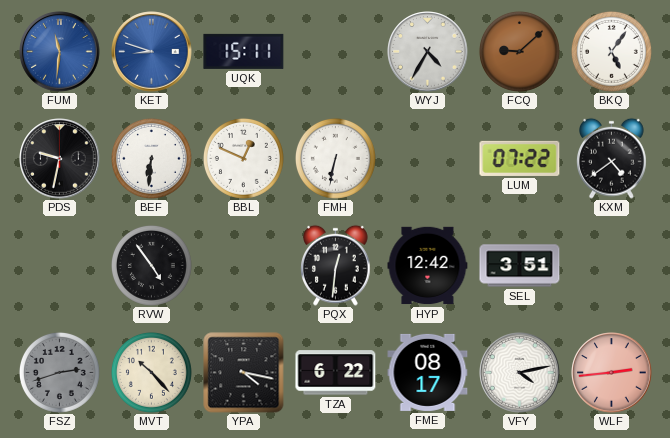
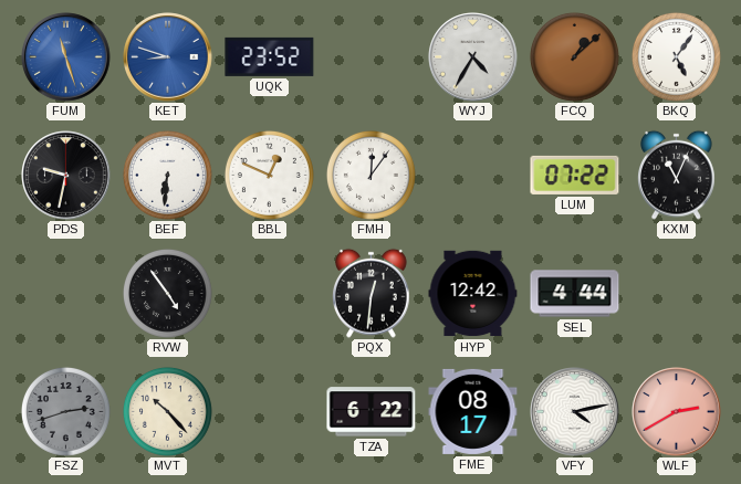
FUM: 11:31 -> 11:27 (66, 57)
UQK: 15:11 -> 23:52 (270, 56)
FCQ: 9:08 -> 1:08 (574, 56)
FMH: 6:32 -> 12:06 (370, 175)
KXM: 4:39 -> 11:04 (677, 175)
SEL: 3:51 -> 4:44 (575, 294)
YPA: 4:17 -> none (244, 373)
WLF: 2:44 -> 2:40 (677, 412)
